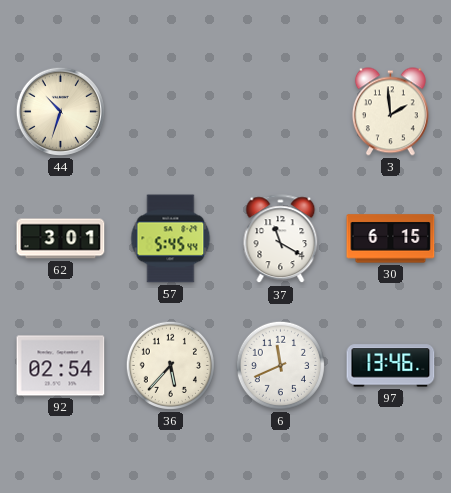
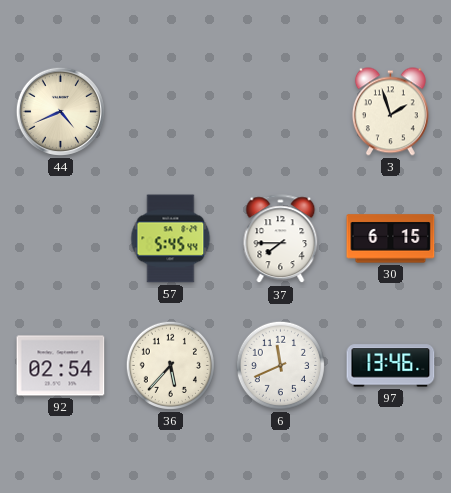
44: 10:33 -> 4:41 (60, 111)
3: 1:59 -> 1:57 (390, 112)
62: 3:01 -> none (61, 239)
37: 11:20 -> 7:45 (281, 239)
